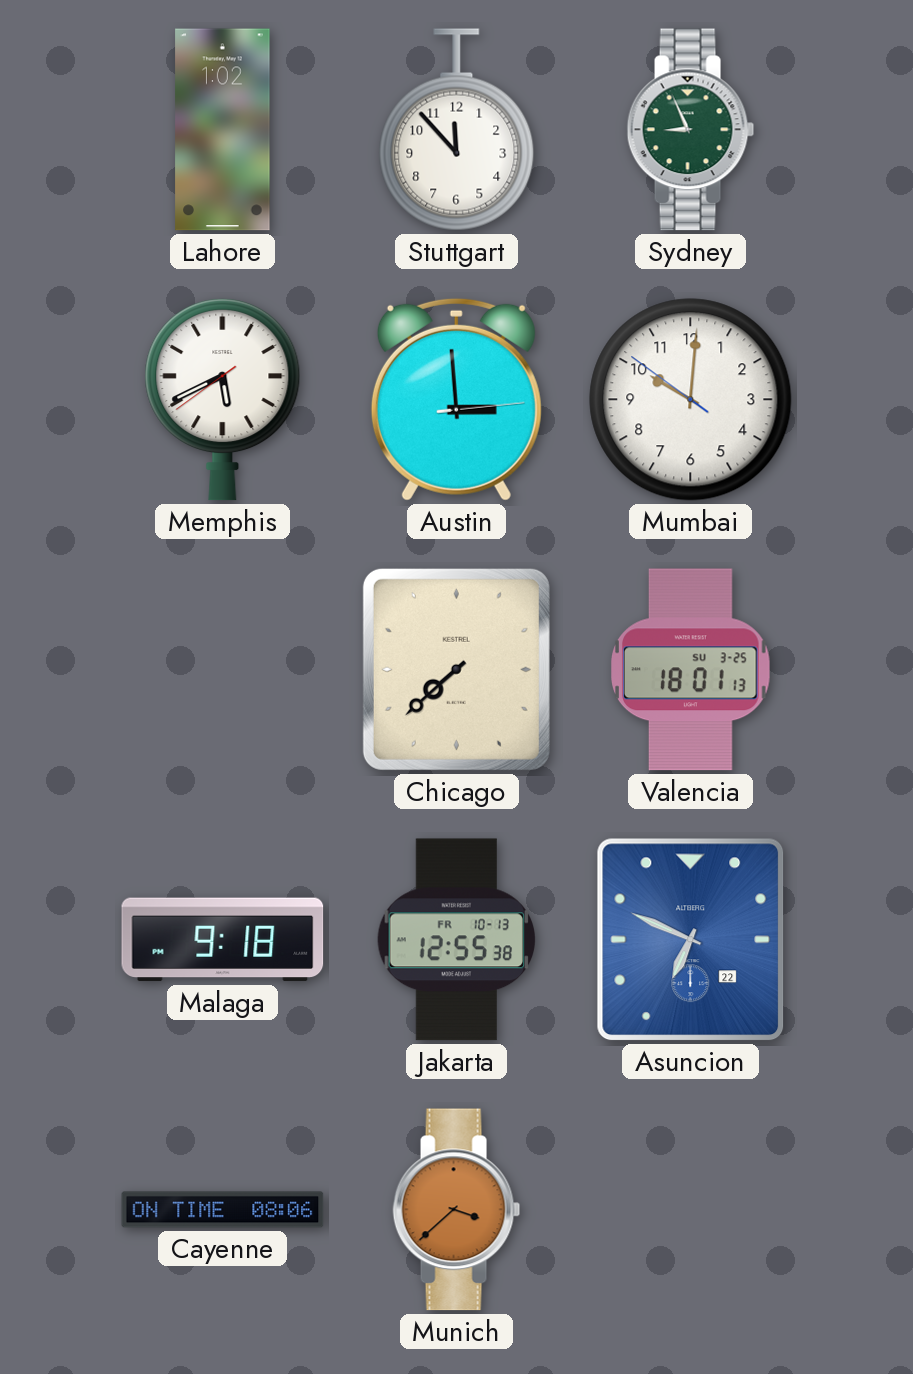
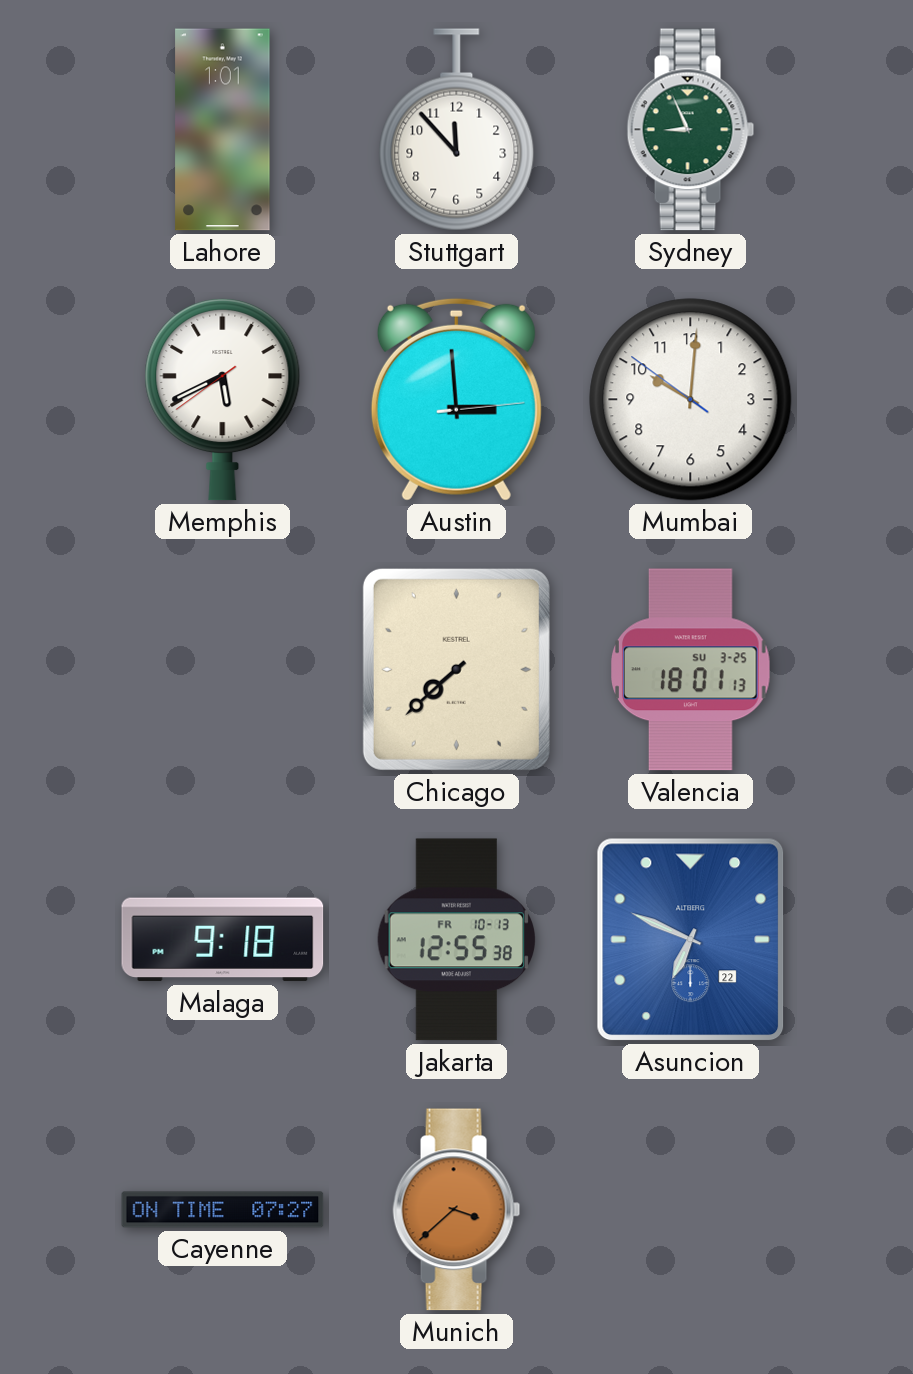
Lahore: 1:02 -> 1:01 (223, 130)
Cayenne: 08:06 -> 07:27 (223, 1210)
